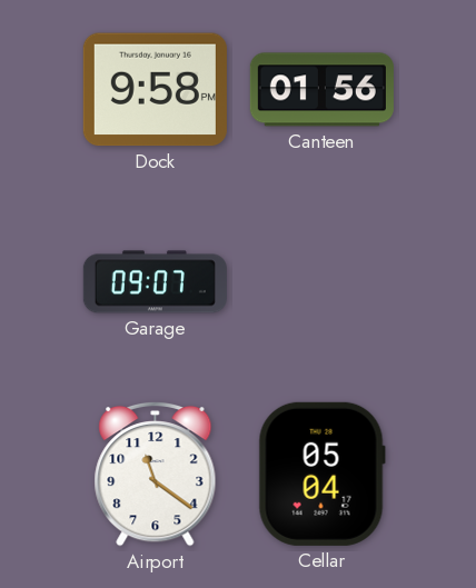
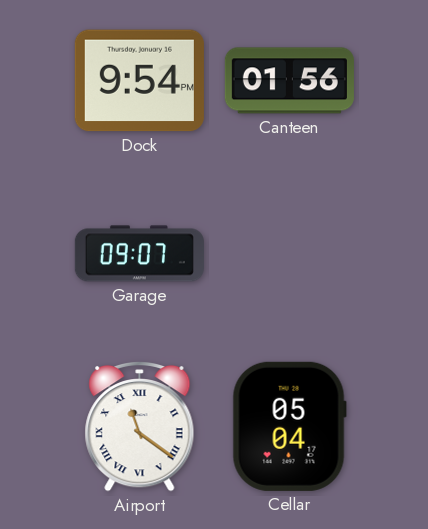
Dock: 9:58 -> 9:54 (139, 81)
Airport numerals: Arabic -> Roman (140, 426)
